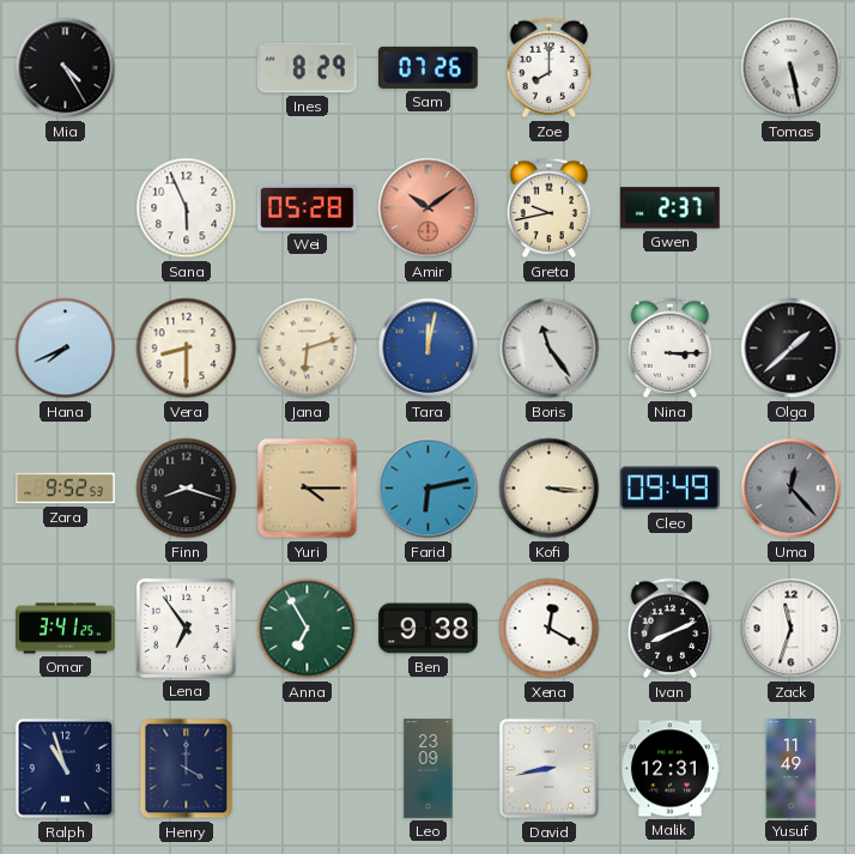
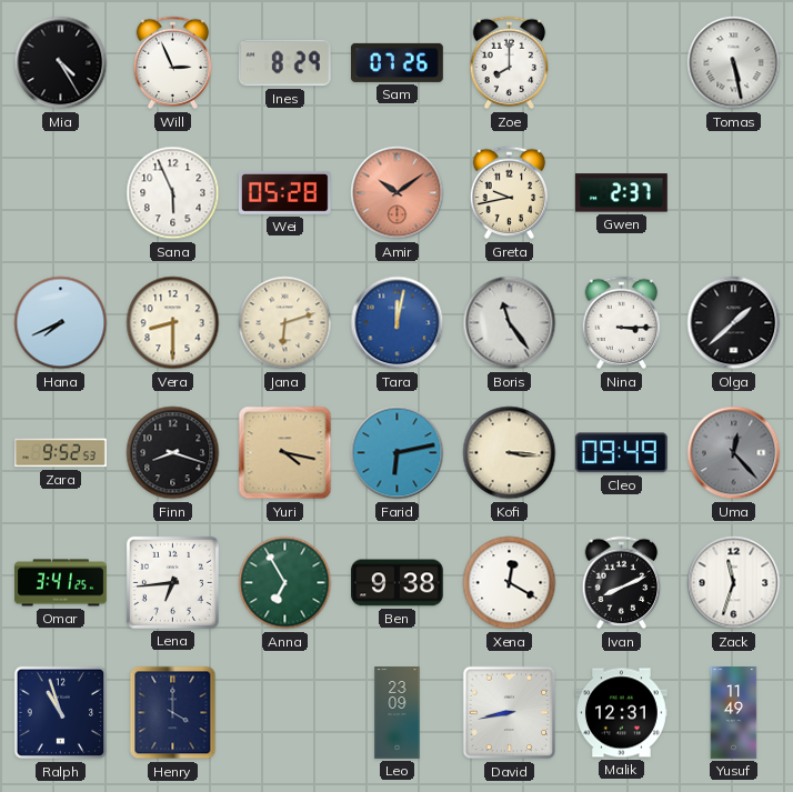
Will: none -> 2:56 (173, 63)
Yuri: 4:15 -> 4:17 (285, 453)
Lena: 6:54 -> 6:44 (172, 582)
